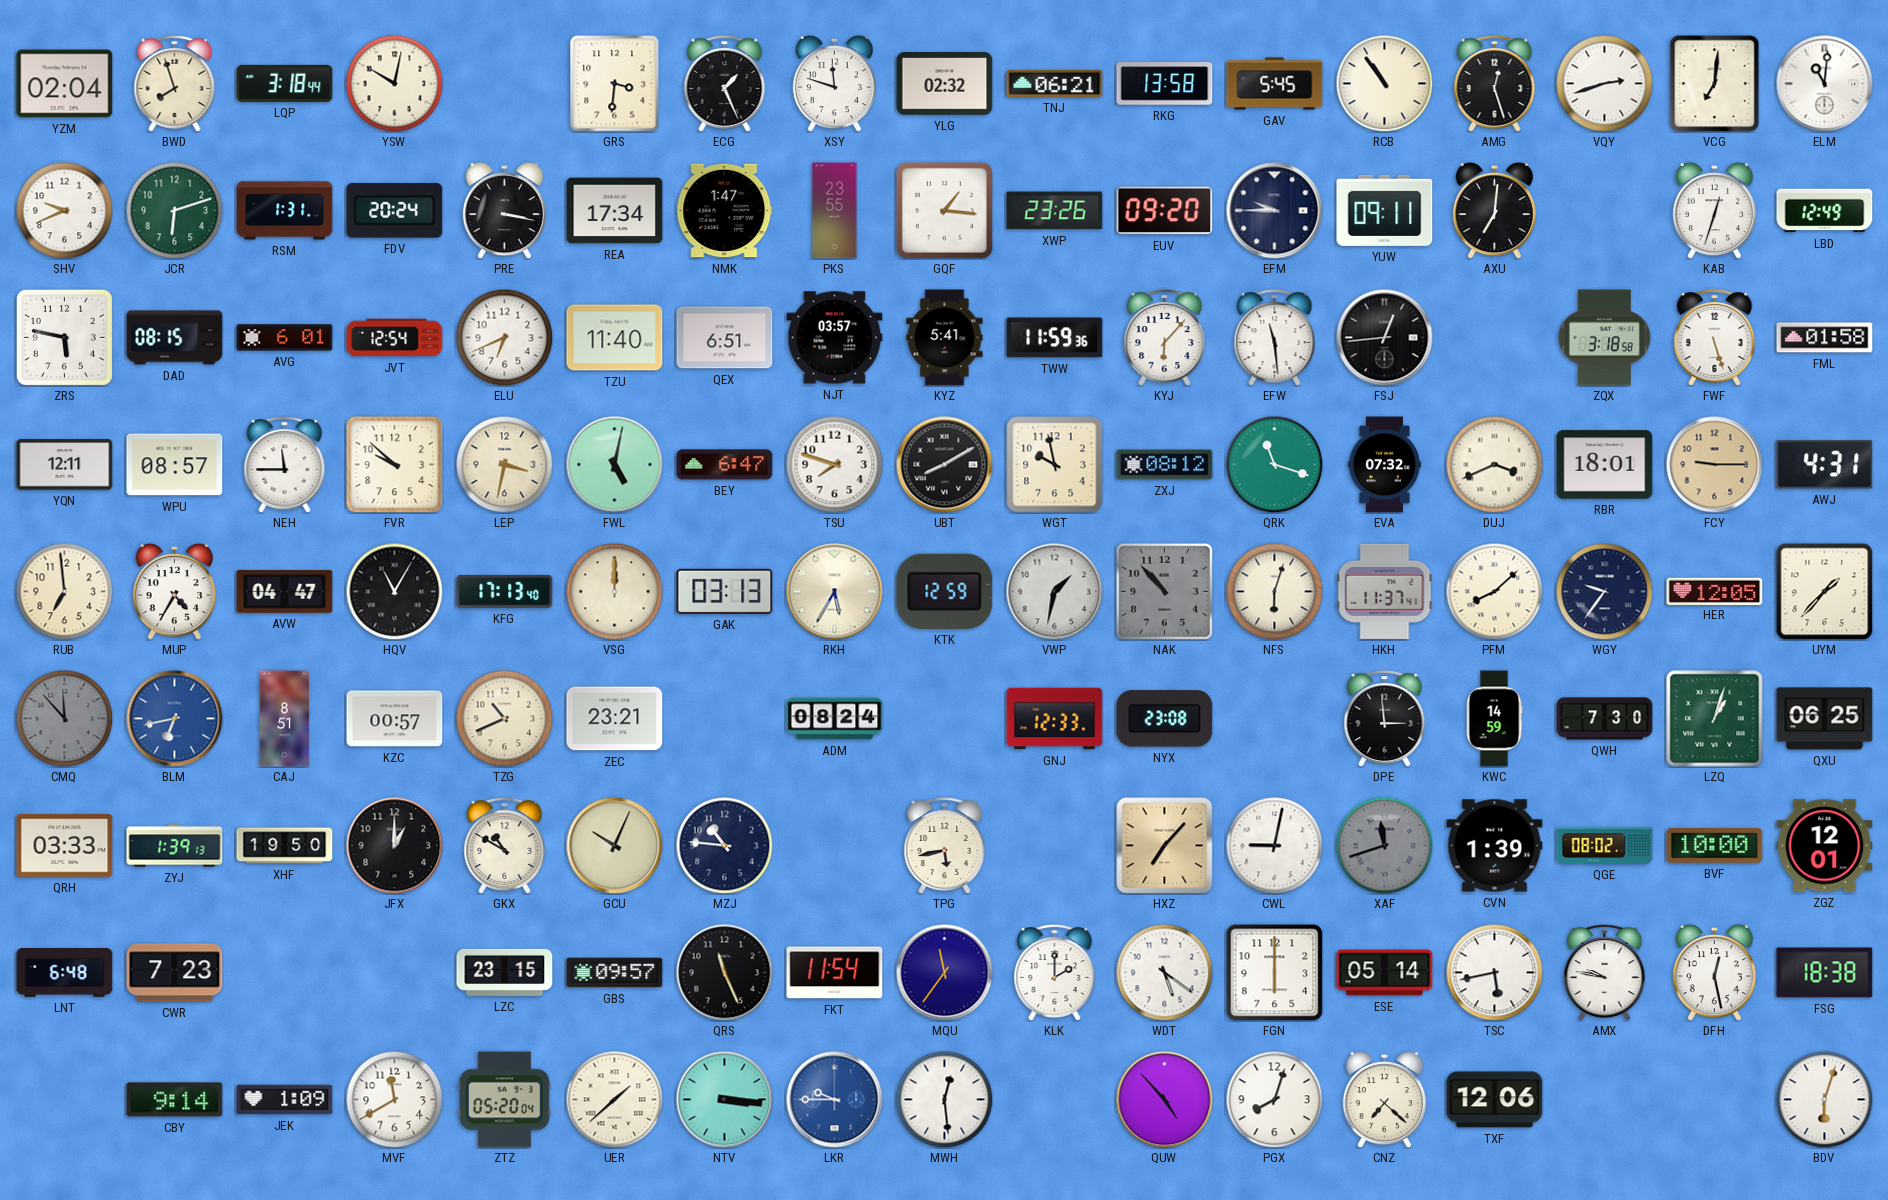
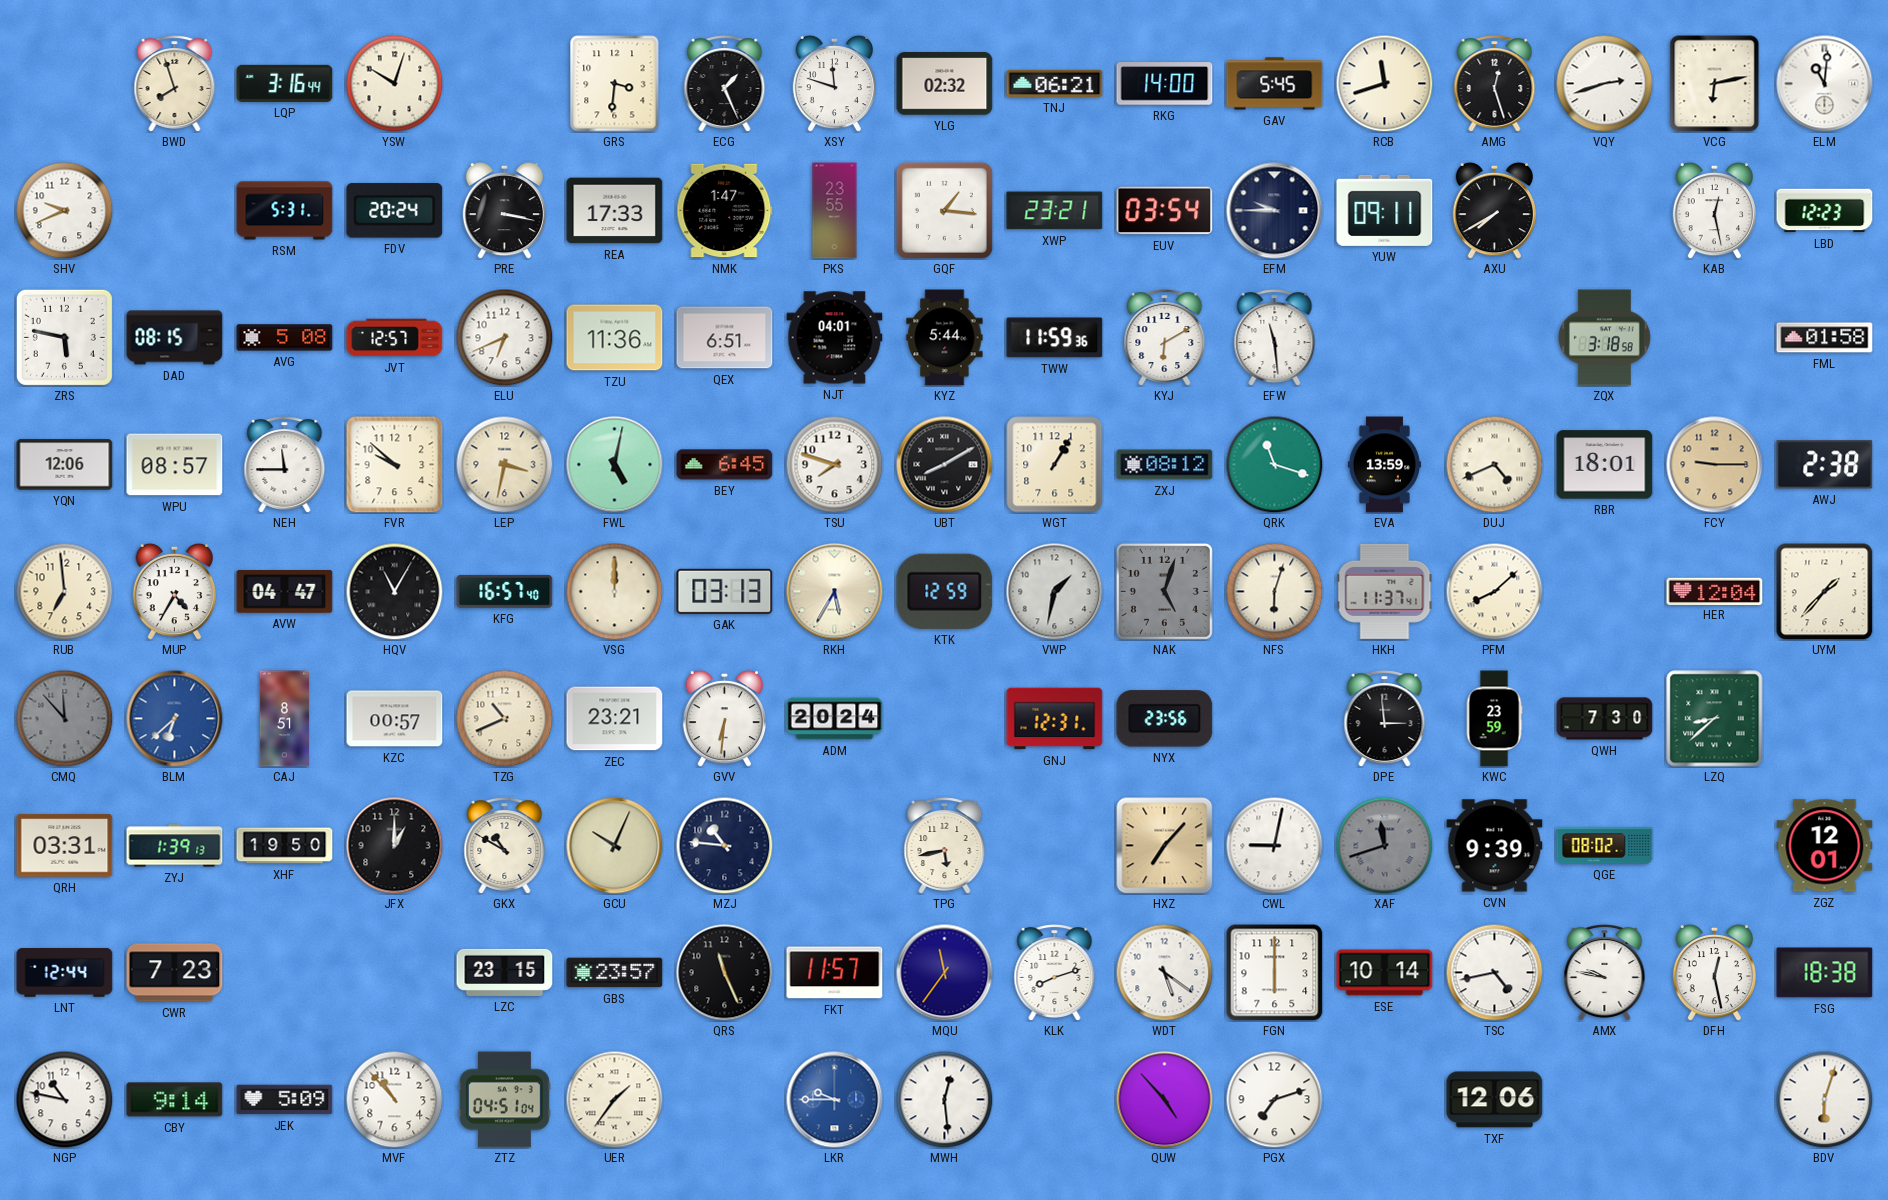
YZM: 02:04 -> none (65, 84)
LQP: 3:18 -> 3:16 (285, 83)
YSW: 10:02 -> 10:03 (394, 83)
RKG: 13:58 -> 14:00 (1165, 84)
RCB: 10:54 -> 11:42 (1384, 83)
VCG: 7:01 -> 6:13 (1715, 84)
JCR: 6:12 -> none (174, 210)
RSM: 1:31 -> 5:31 (285, 211)
REA: 17:34 -> 17:33 (615, 211)
XWP: 23:26 -> 23:21 (1055, 211)
EUV: 09:20 -> 03:54 (1165, 211)
AXU: 7:01 -> 7:40 (1494, 210)
KAB: 12:33 -> 12:28 (1714, 210)
LBD: 12:49 -> 12:23 (1825, 211)
AVG: 6:01 -> 5:08 (285, 338)
JVT: 12:54 -> 12:57 (395, 338)
TZU: 11:40 -> 11:36 (615, 338)
NJT: 03:57 -> 04:01 (835, 338)
KYZ: 5:41 -> 5:44 (945, 338)
KYJ: 6:07 -> 6:10 (1165, 338)
FSJ: 12:44 -> none (1385, 338)
FWF: 5:27 -> none (1715, 338)
YQN: 12:11 -> 12:06 (65, 465)
BEY: 6:47 -> 6:45 (725, 465)
WGT: 9:58 -> 1:05 (1055, 465)
EVA: 07:32 -> 13:59 (1384, 465)
DUJ: 3:41 -> 4:41 (1494, 464)
AWJ: 4:31 -> 2:38 (1825, 465)
KFG: 17:13 -> 16:57 (505, 591)
NAK: 10:53 -> 5:03 (1164, 591)
WGY: 9:36 -> none (1604, 591)
HER: 12:05 -> 12:04 (1715, 591)
BLM: 6:43 -> 6:38 (175, 719)
GVV: none -> 6:31 (724, 718)
ADM: 08:24 -> 20:24 (835, 719)
GNJ: 12:33 -> 12:31 (1055, 719)
NYX: 23:08 -> 23:56 (1165, 719)
KWC: 14:59 -> 23:59 (1494, 719)
LZQ: 1:03 -> 8:38 (1715, 719)
QXU: 06:25 -> none (1825, 719)
QRH: 03:33 -> 03:31 (65, 846)
CVN: 1:39 -> 9:39 (1495, 846)
BVF: 10:00 -> none (1715, 846)
LNT: 6:48 -> 12:44 (65, 973)
GBS: 09:57 -> 23:57 (615, 973)
FKT: 11:54 -> 11:57 (835, 973)
KLK: 2:00 -> 8:12 (1055, 973)
ESE: 05:14 -> 10:14 (1385, 973)
TSC: 5:43 -> 4:43 (1494, 972)
NGP: none -> 10:47 (64, 1099)
JEK: 1:09 -> 5:09 (285, 1100)
MVF: 11:40 -> 10:53 (394, 1099)
ZTZ: 05:20 -> 04:51 (504, 1100)
UER: 1:38 -> 1:36 (614, 1099)
NTV: 3:16 -> none (725, 1100)
PGX: 8:03 -> 7:12 (1274, 1099)
CNZ: 7:22 -> none (1384, 1099)
